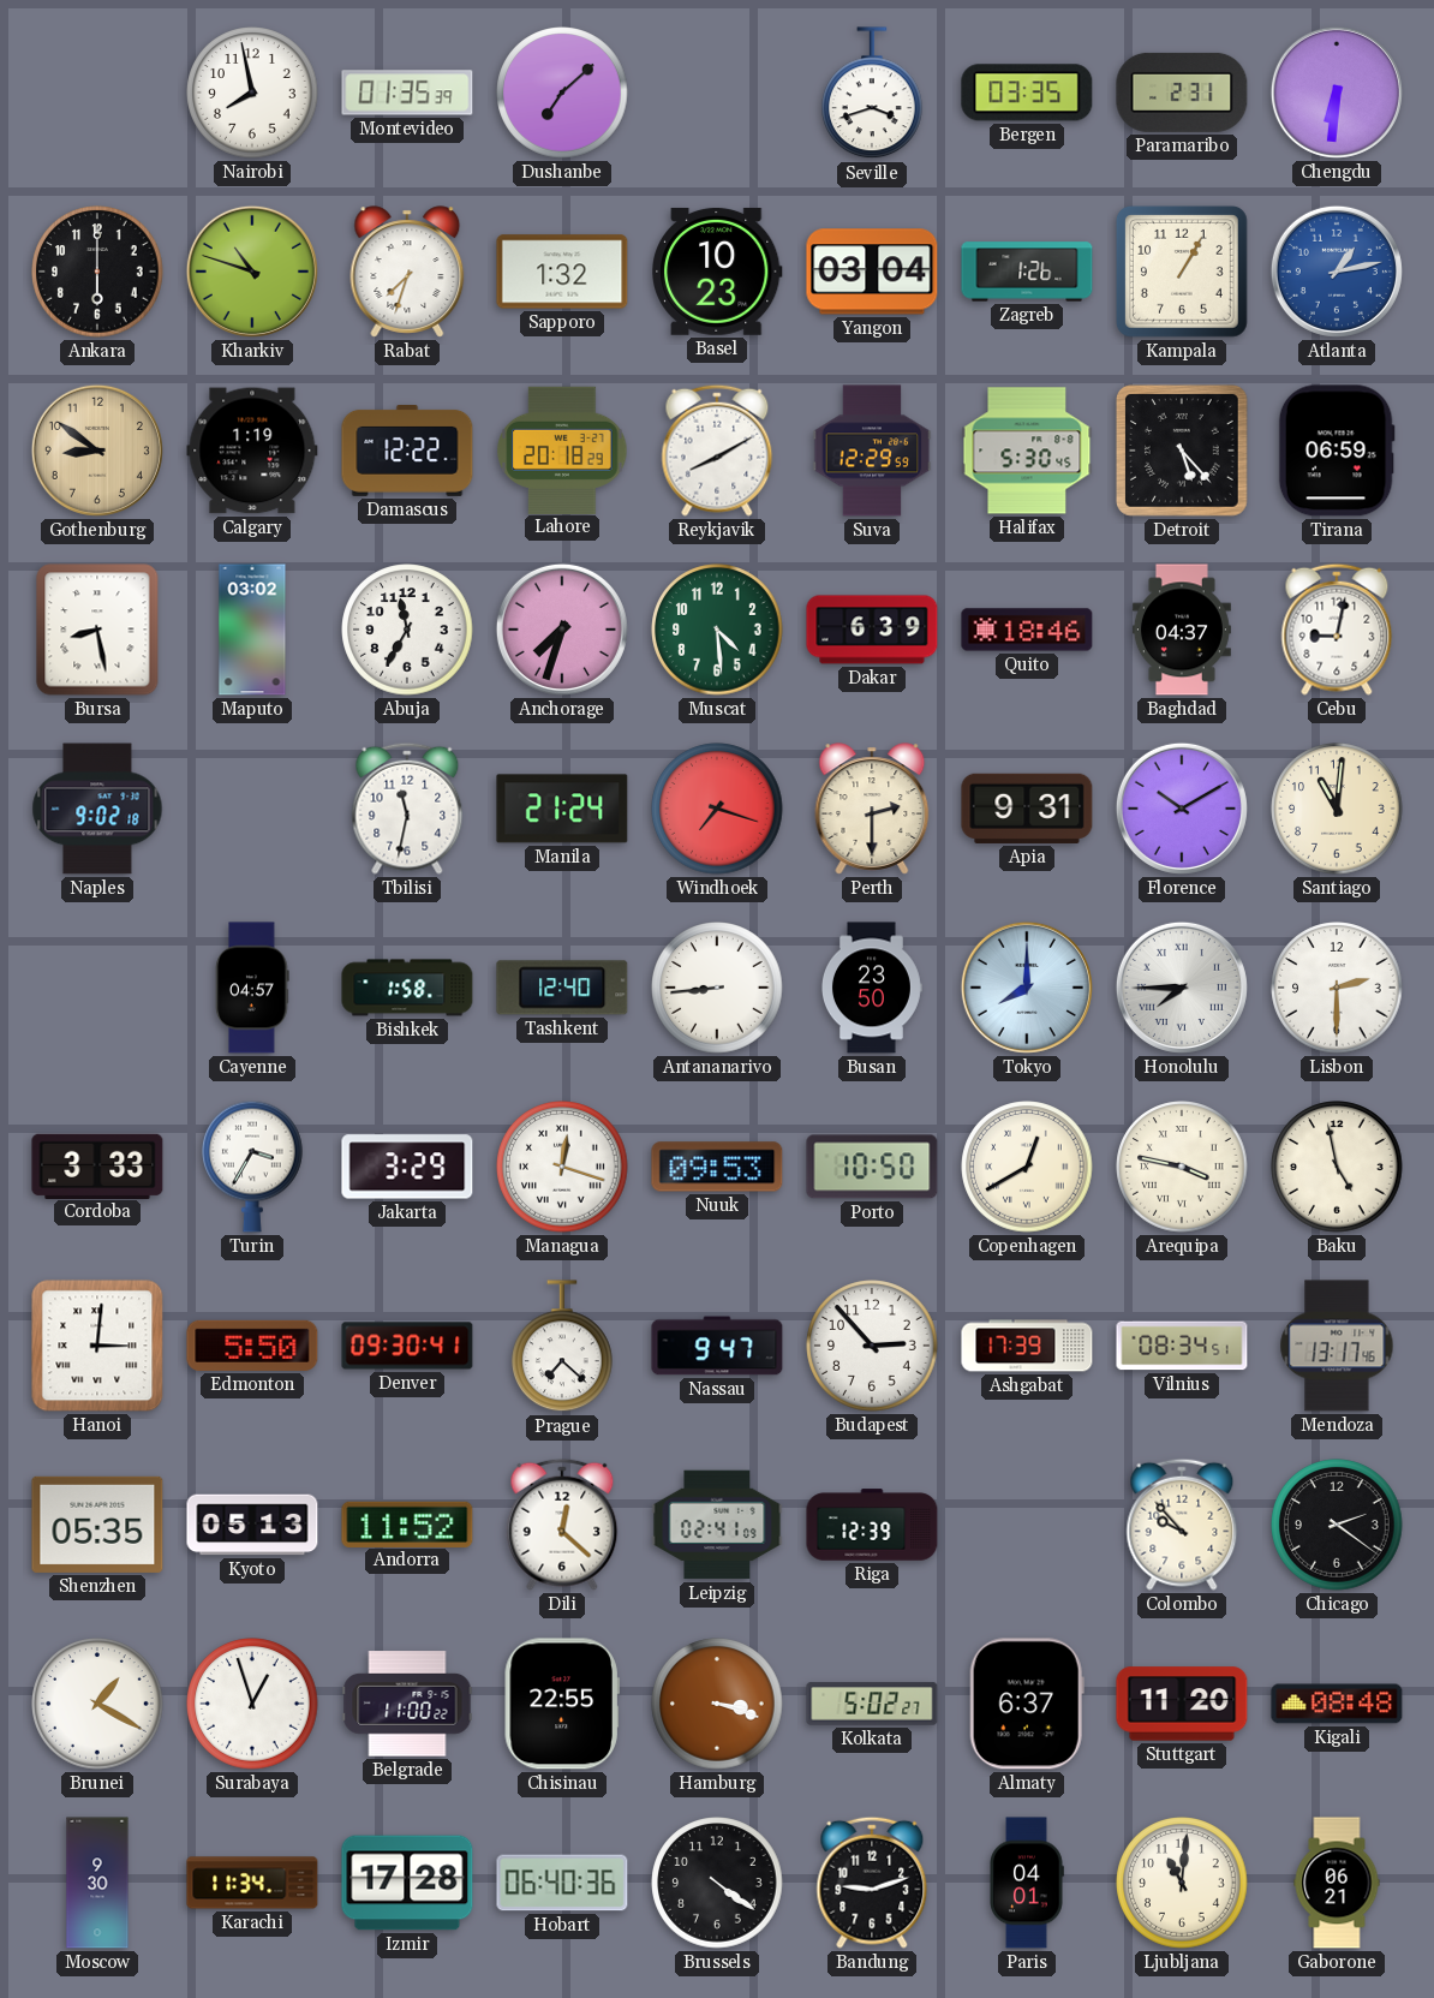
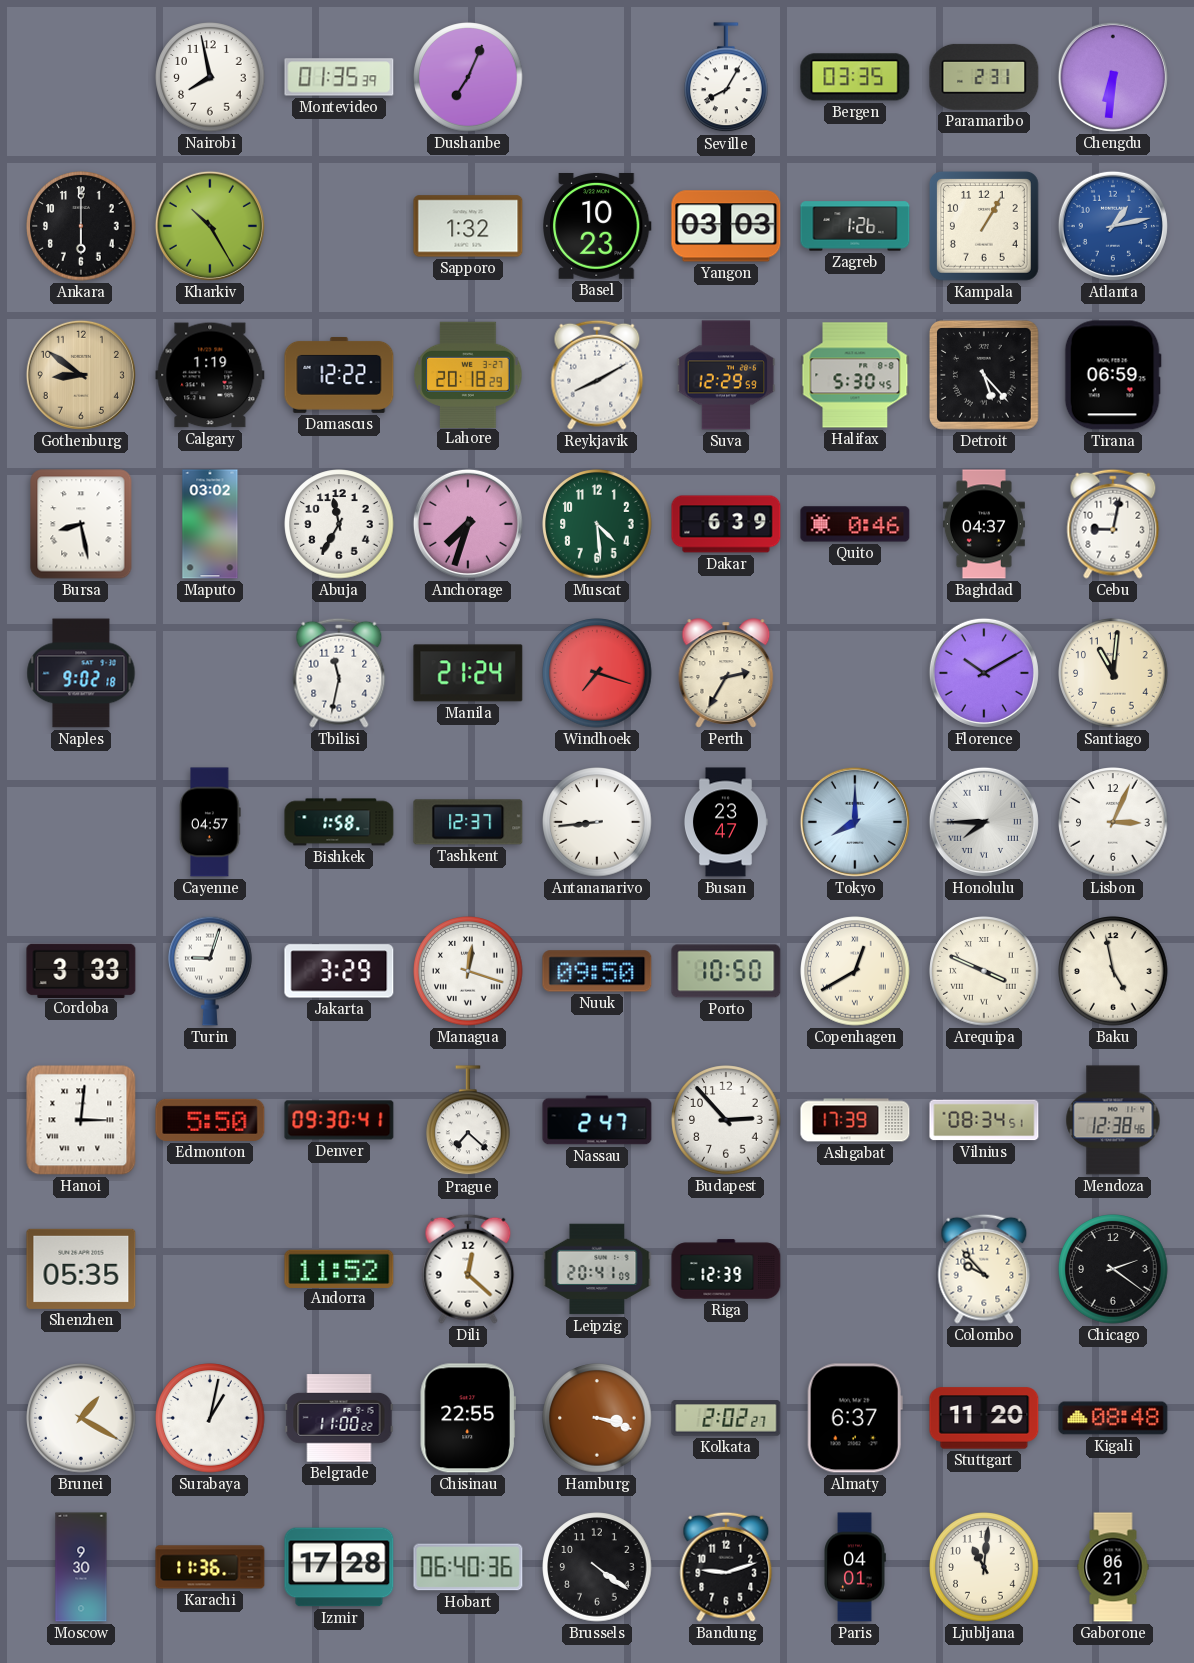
Dushanbe: 7:08 -> 7:04 (468, 77)
Seville: 3:42 -> 8:05 (727, 78)
Kharkiv: 10:48 -> 10:25 (210, 226)
Rabat: 7:33 -> none (407, 272)
Yangon: 03:04 -> 03:03 (726, 226)
Quito: 18:46 -> 0:46 (855, 524)
Perth: 2:30 -> 2:35 (726, 673)
Apia: 9:31 -> none (1027, 809)
Tashkent: 12:40 -> 12:37 (468, 822)
Busan: 23:50 -> 23:47 (725, 822)
Lisbon: 2:30 -> 3:04 (1113, 822)
Turin: 3:35 -> 9:03 (211, 971)
Nuuk: 09:53 -> 09:50 (597, 971)
Arequipa: 3:47 -> 3:49 (984, 971)
Nassau: 9:47 -> 2:47 (597, 1120)
Mendoza: 13:17 -> 12:38 (1113, 1120)
Kyoto: 05:13 -> none (252, 1525)
Leipzig: 02:41 -> 20:41 (597, 1269)
Surabaya: 12:57 -> 1:02 (210, 1418)
Kolkata: 5:02 -> 2:02 (726, 1418)
Karachi: 11:34 -> 11:36 (210, 1567)
